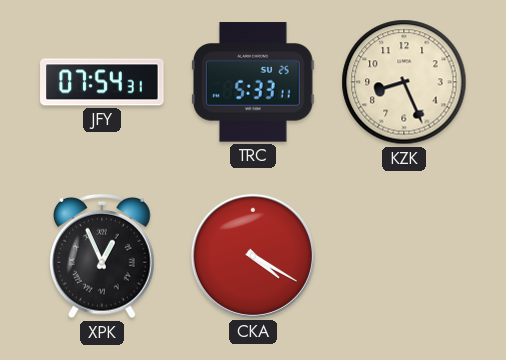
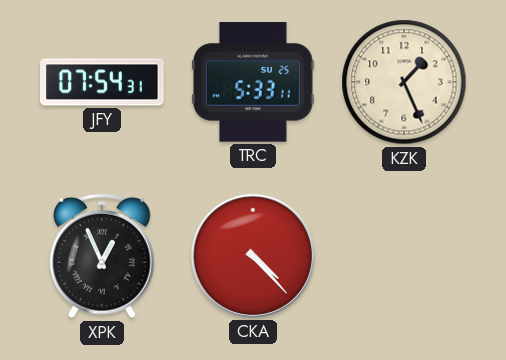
KZK: 8:26 -> 1:26 (404, 82)
CKA: 4:20 -> 4:23 (253, 256)
